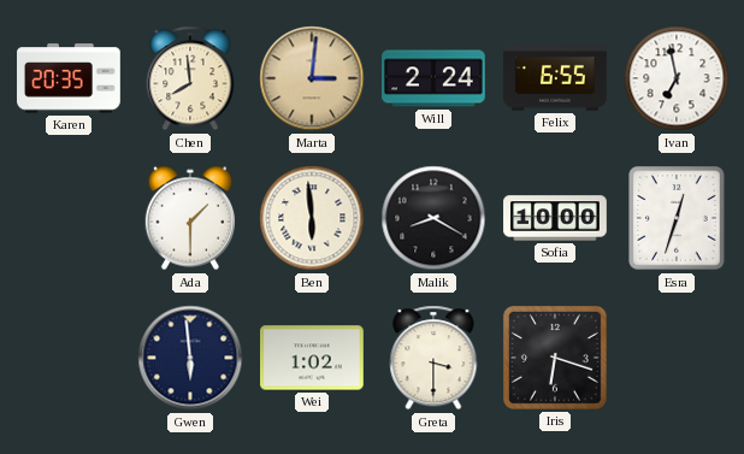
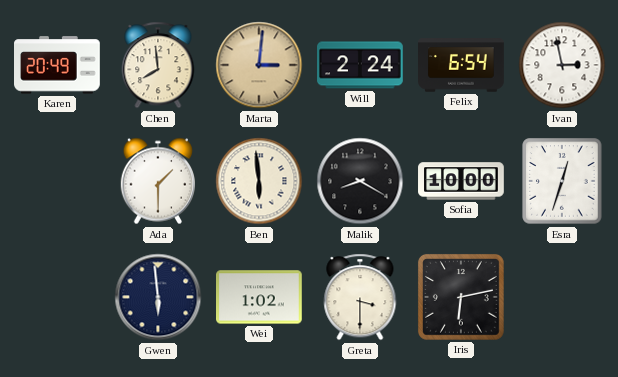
Karen: 20:35 -> 20:49 (57, 65)
Felix: 6:55 -> 6:54 (461, 65)
Ivan: 6:58 -> 2:58 (562, 65)
Iris: 6:18 -> 6:13 (461, 297)
